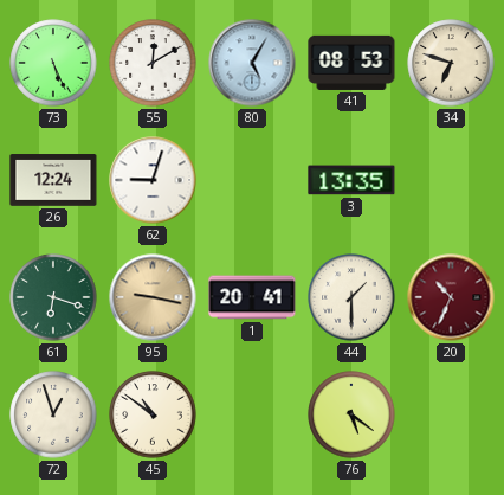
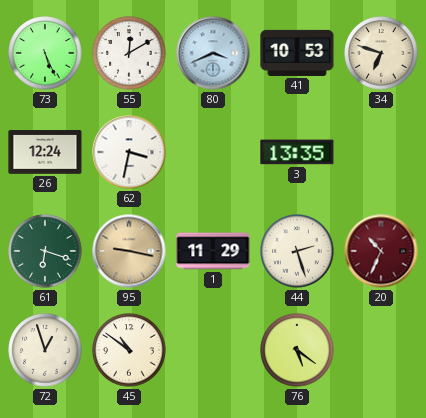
80: 5:05 -> 3:41 (213, 53)
41: 08:53 -> 10:53 (297, 53)
62: 9:03 -> 3:32 (129, 152)
1: 20:41 -> 11:29 (213, 251)
44: 1:30 -> 2:27 (297, 251)
